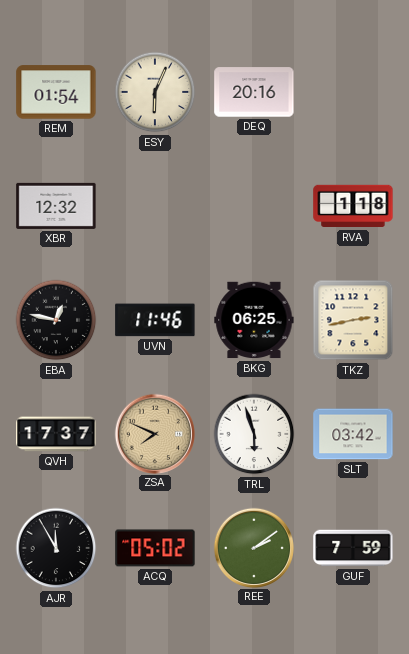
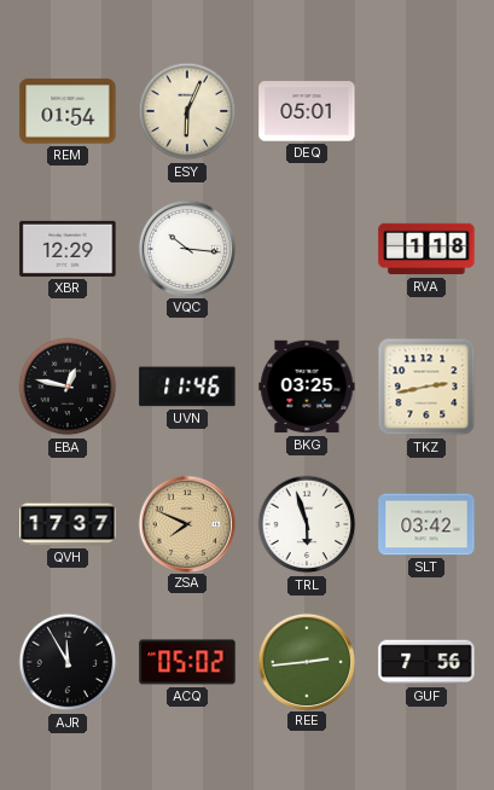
DEQ: 20:16 -> 05:01 (307, 111)
XBR: 12:32 -> 12:29 (68, 249)
VQC: none -> 10:16 (186, 248)
BKG: 06:25 -> 03:25 (307, 387)
REE: 2:09 -> 2:44 (306, 661)
GUF: 7:59 -> 7:56 (426, 662)
